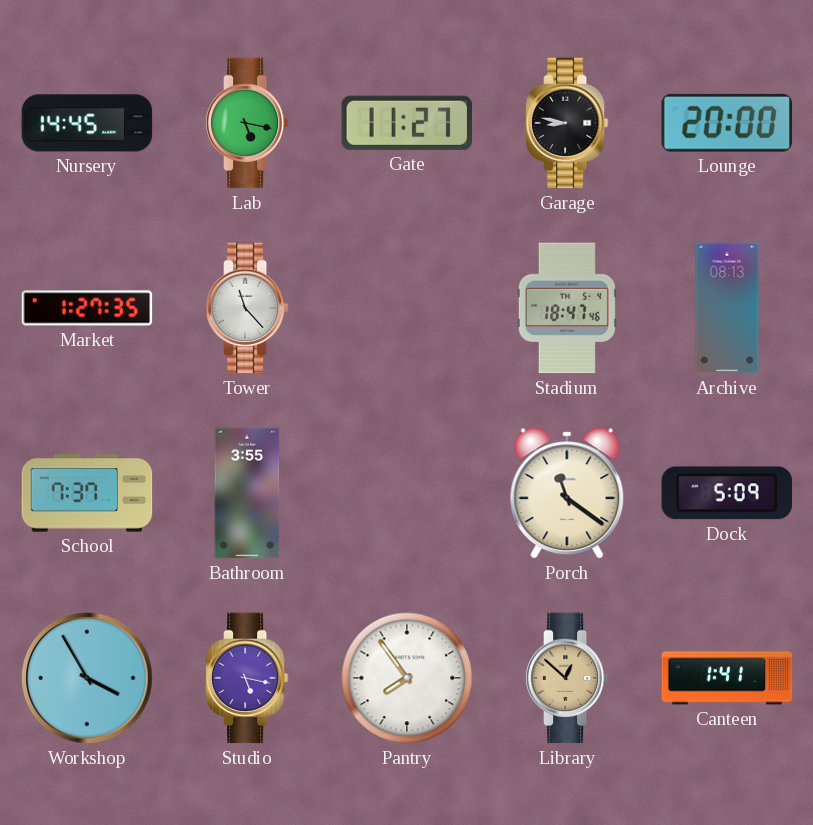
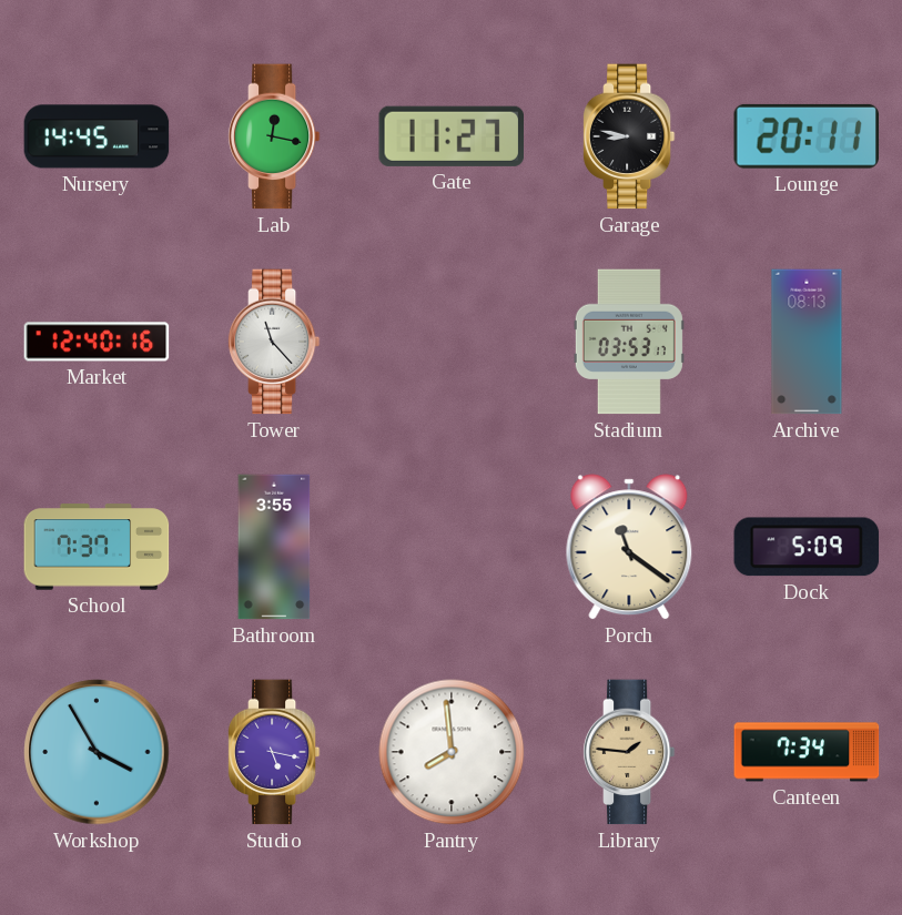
Lab: 5:17 -> 12:17 (274, 136)
Lounge: 20:00 -> 20:11 (805, 136)
Market: 1:27 -> 12:40 (97, 342)
Stadium: 18:47 -> 03:53 (629, 342)
Pantry: 7:54 -> 7:59 (452, 752)
Library: 12:52 -> 1:46 (629, 752)
Canteen: 1:41 -> 7:34 (807, 752)
